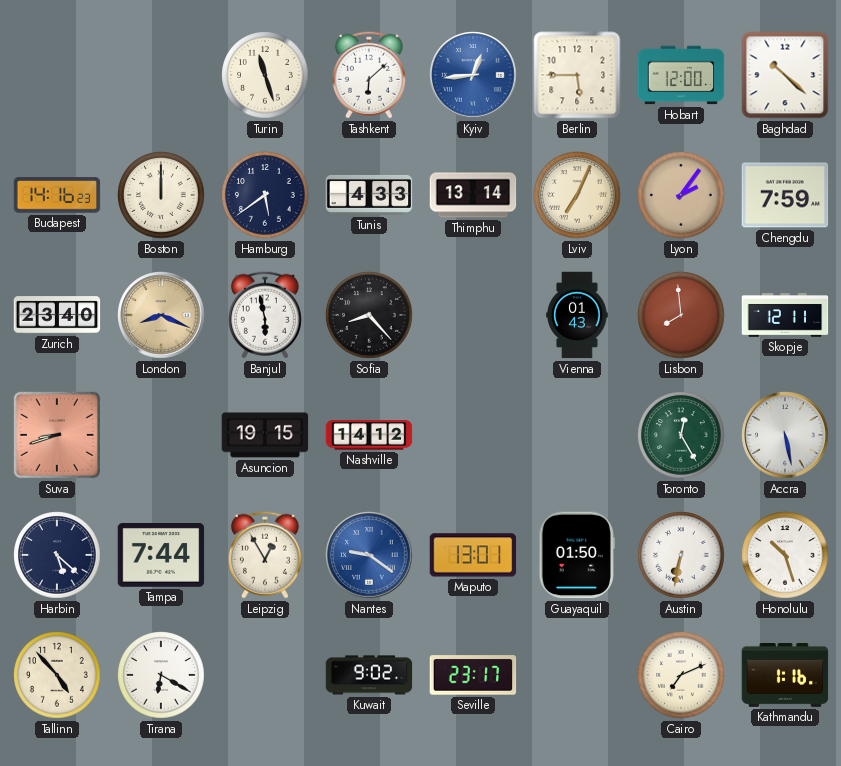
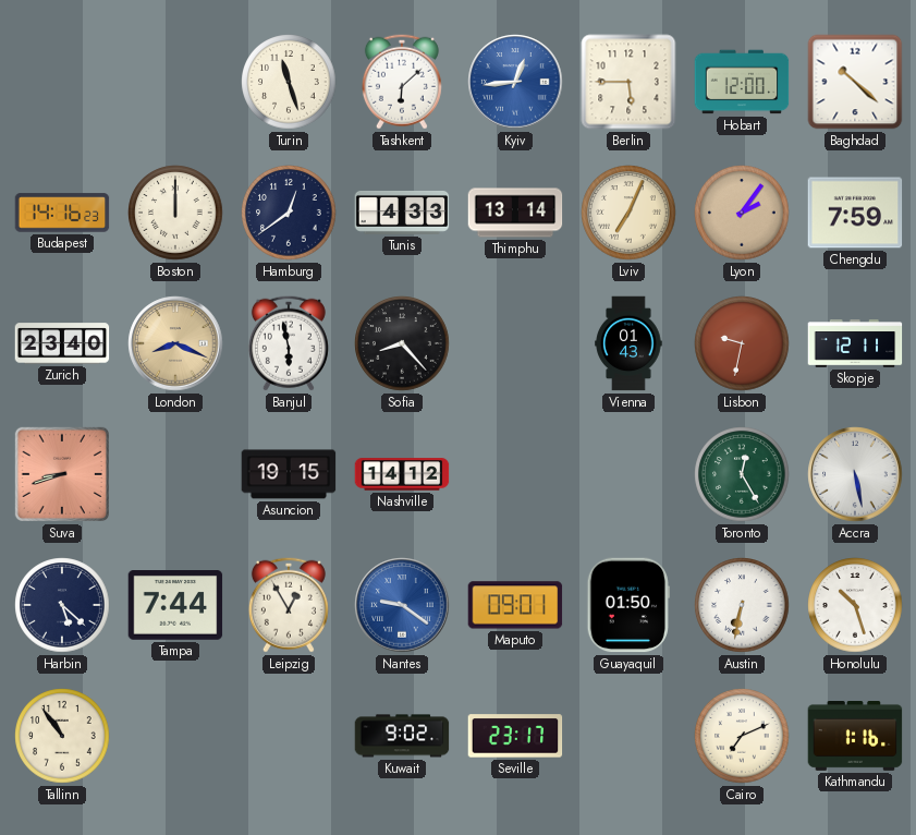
Hamburg: 5:39 -> 12:39 (289, 213)
Lisbon: 7:59 -> 9:32 (742, 343)
Maputo: 13:01 -> 09:01 (515, 605)
Tallinn: 4:53 -> 10:54 (62, 736)
Tirana: 6:20 -> none (161, 675)
